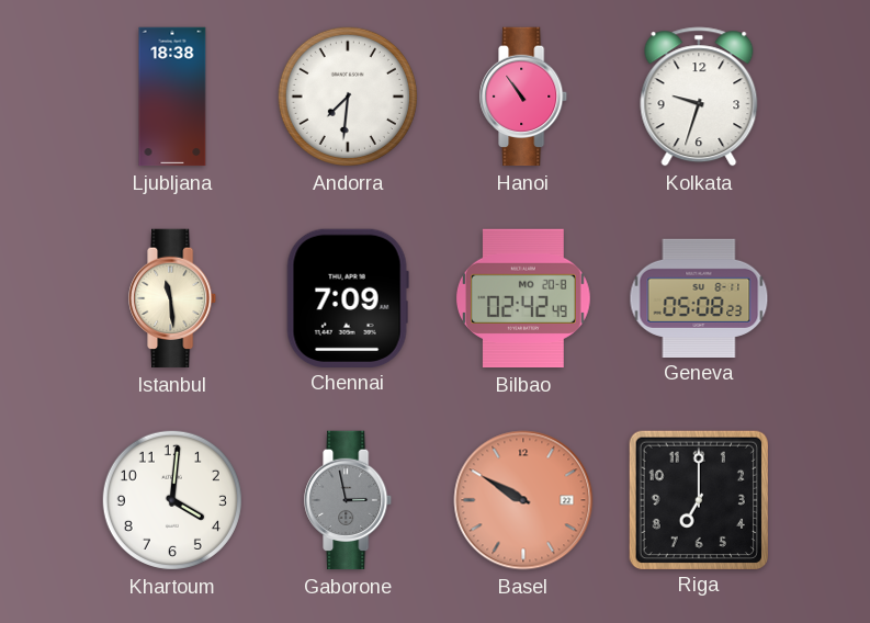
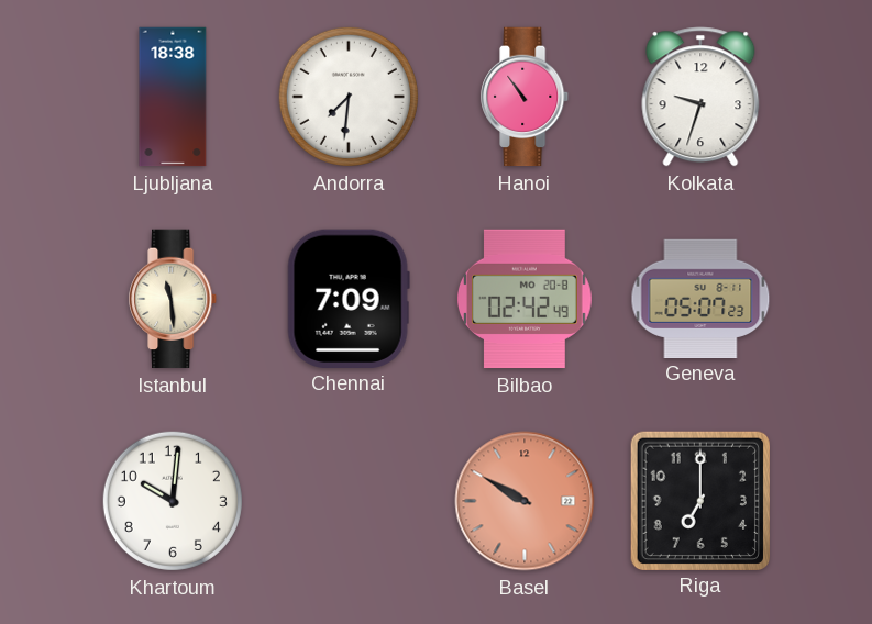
Geneva: 05:08 -> 05:07 (700, 298)
Khartoum: 4:01 -> 10:01 (173, 501)
Gaborone: 2:58 -> none (349, 500)
